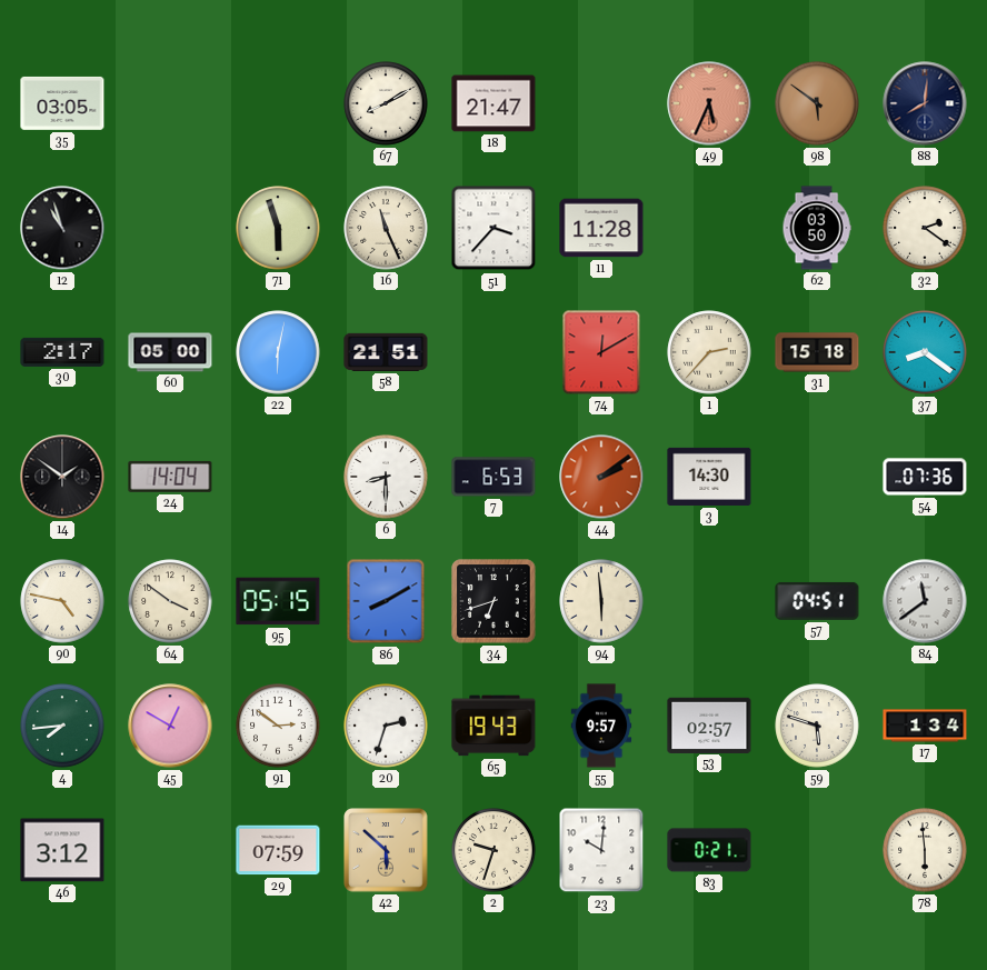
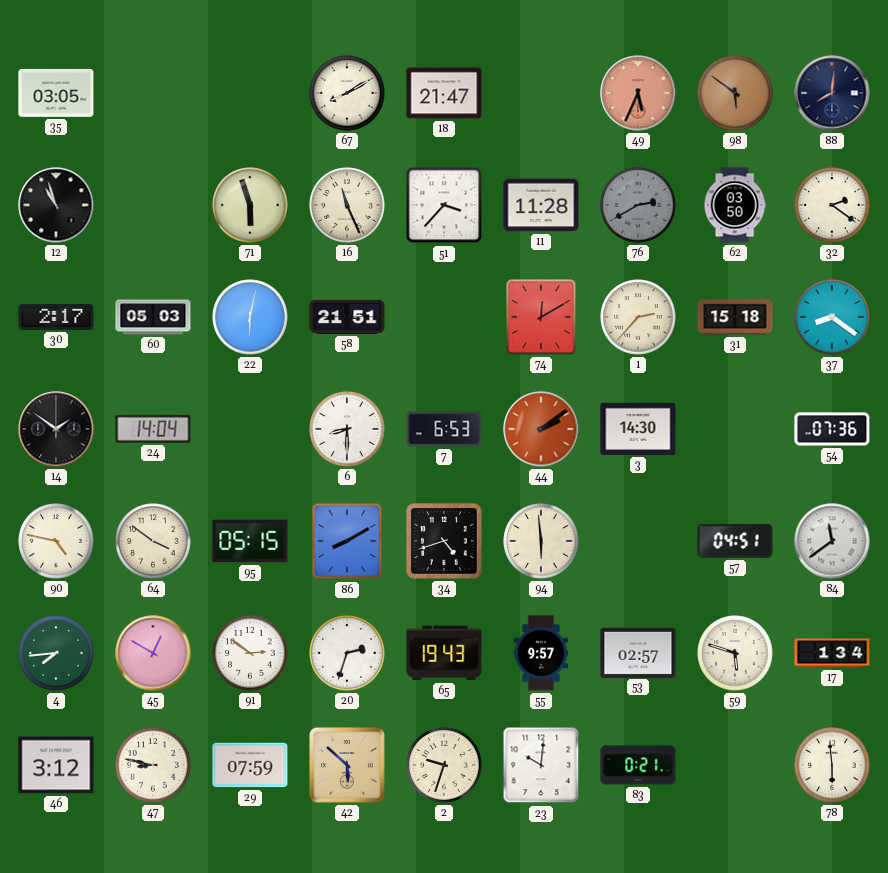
76: none -> 2:40 (638, 205)
60: 05:00 -> 05:03 (153, 317)
34: 6:42 -> 4:42 (444, 541)
47: none -> 8:47 (153, 765)
